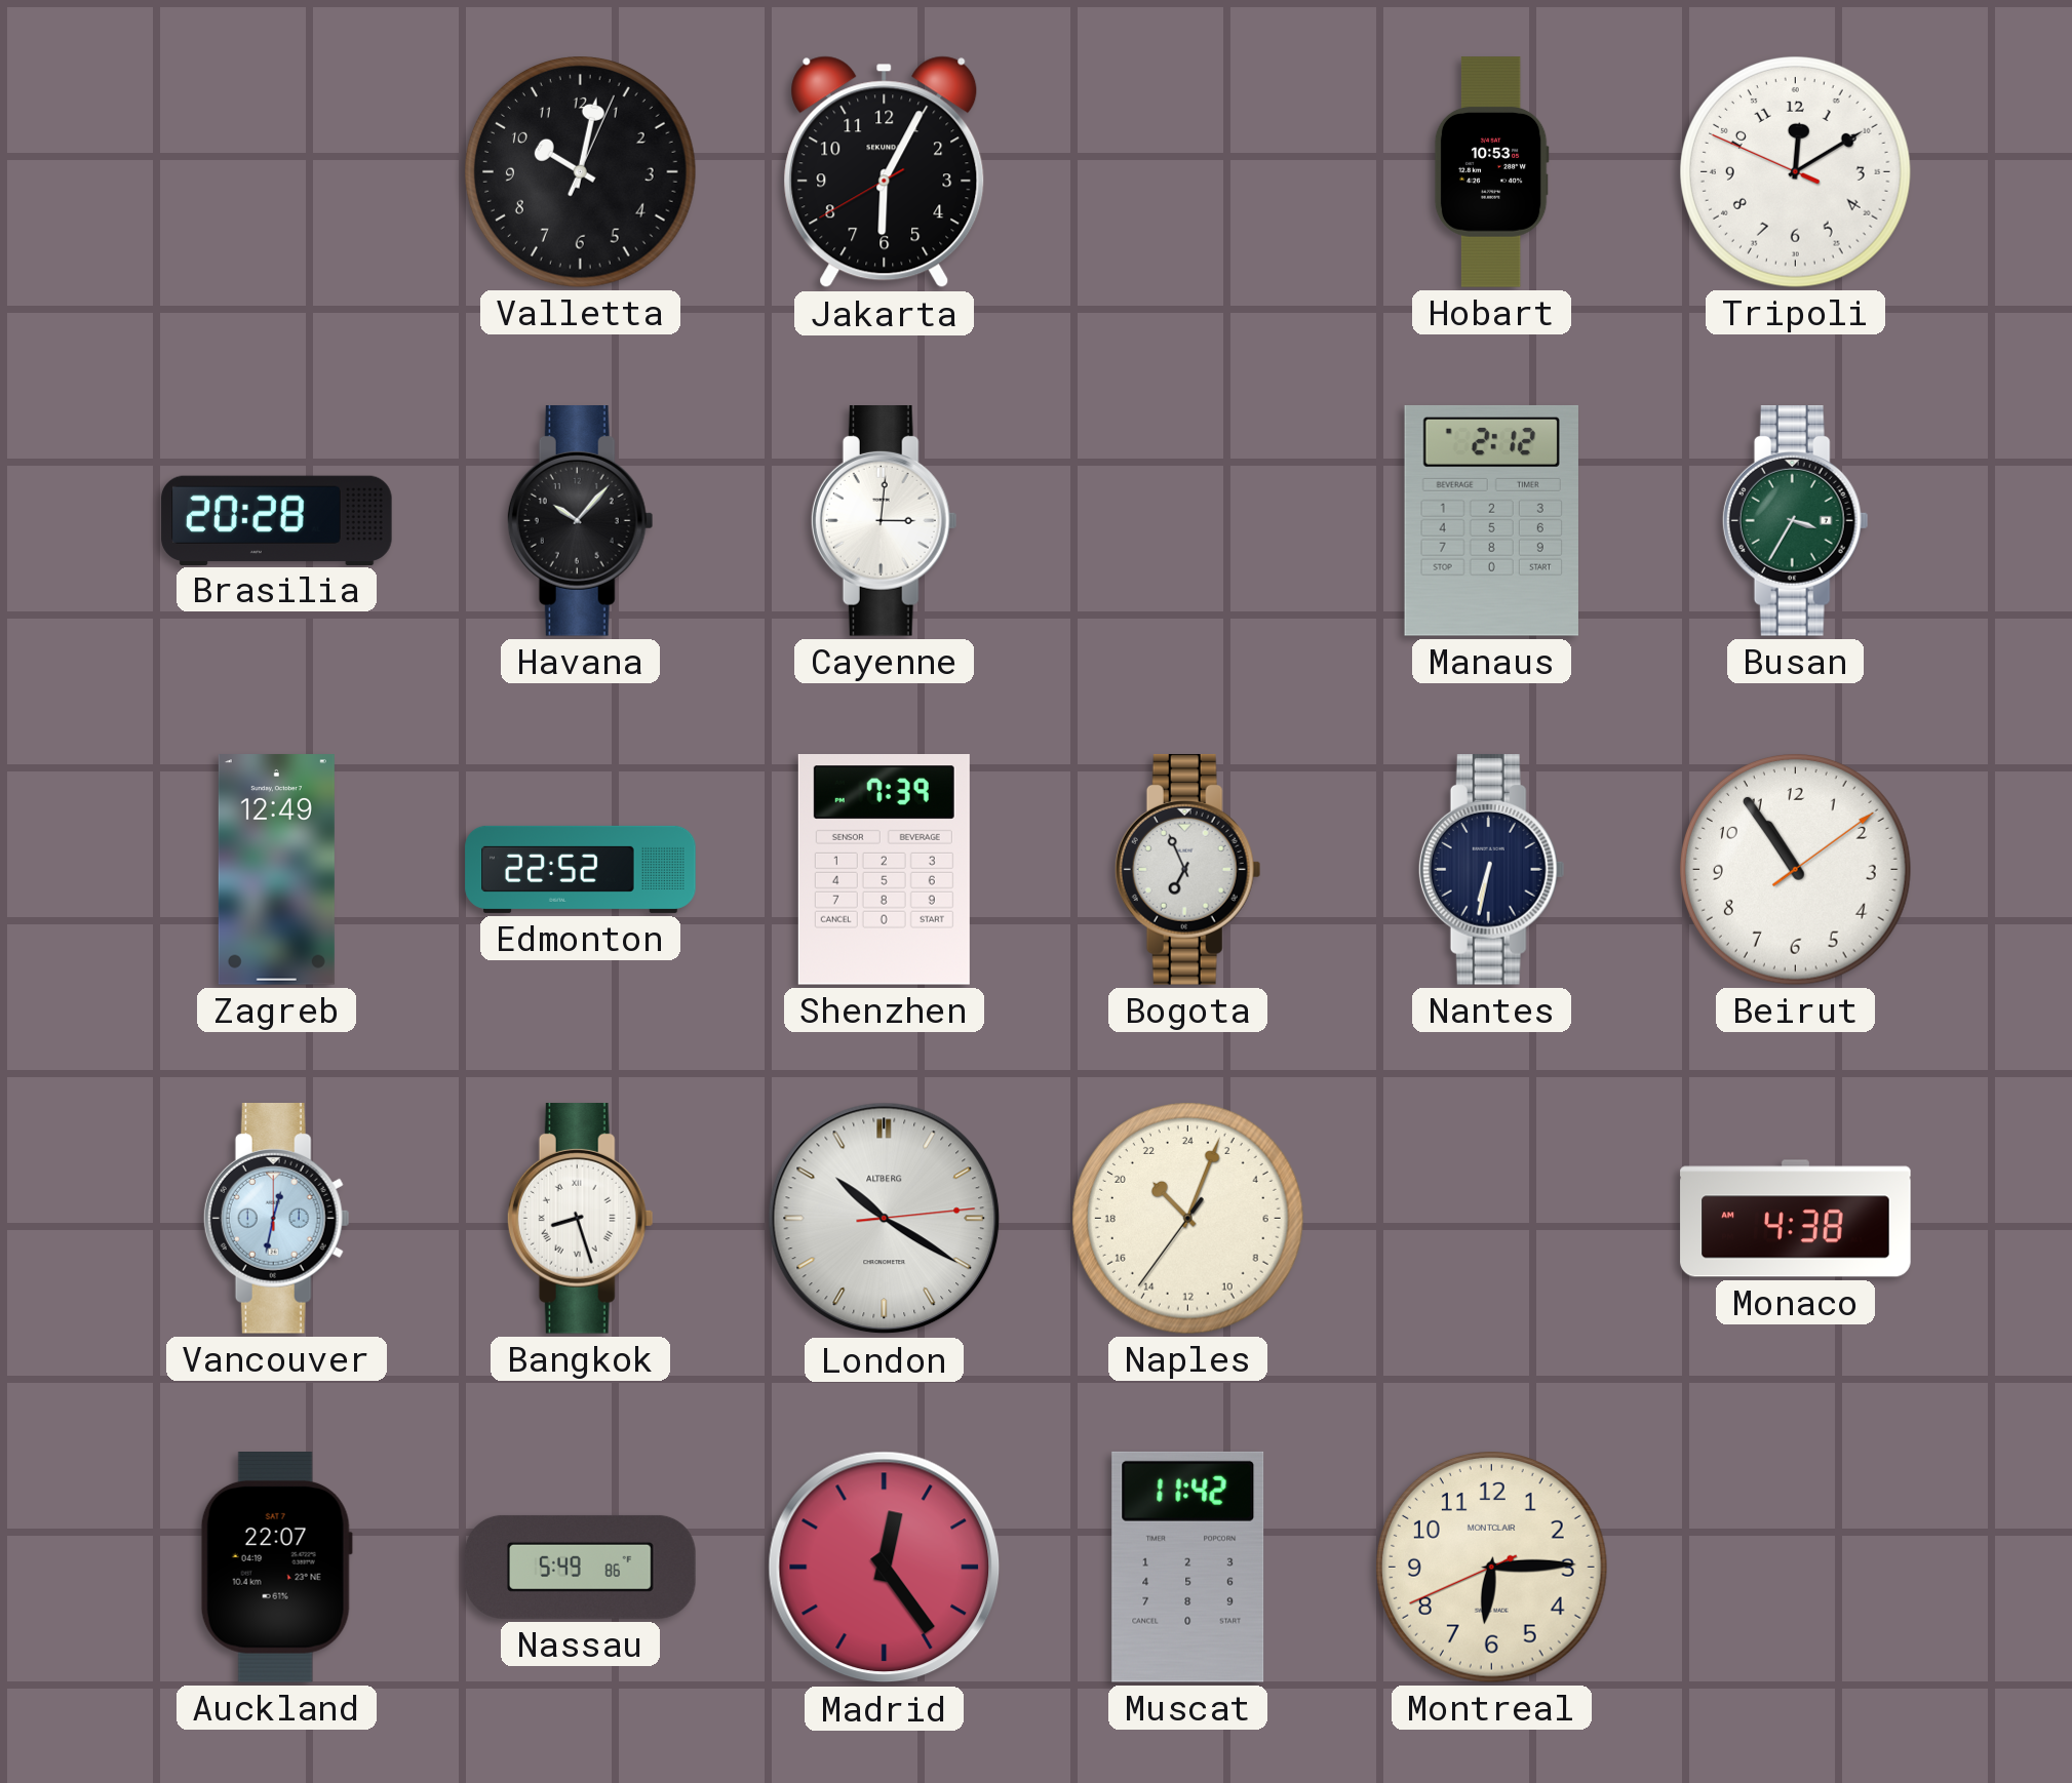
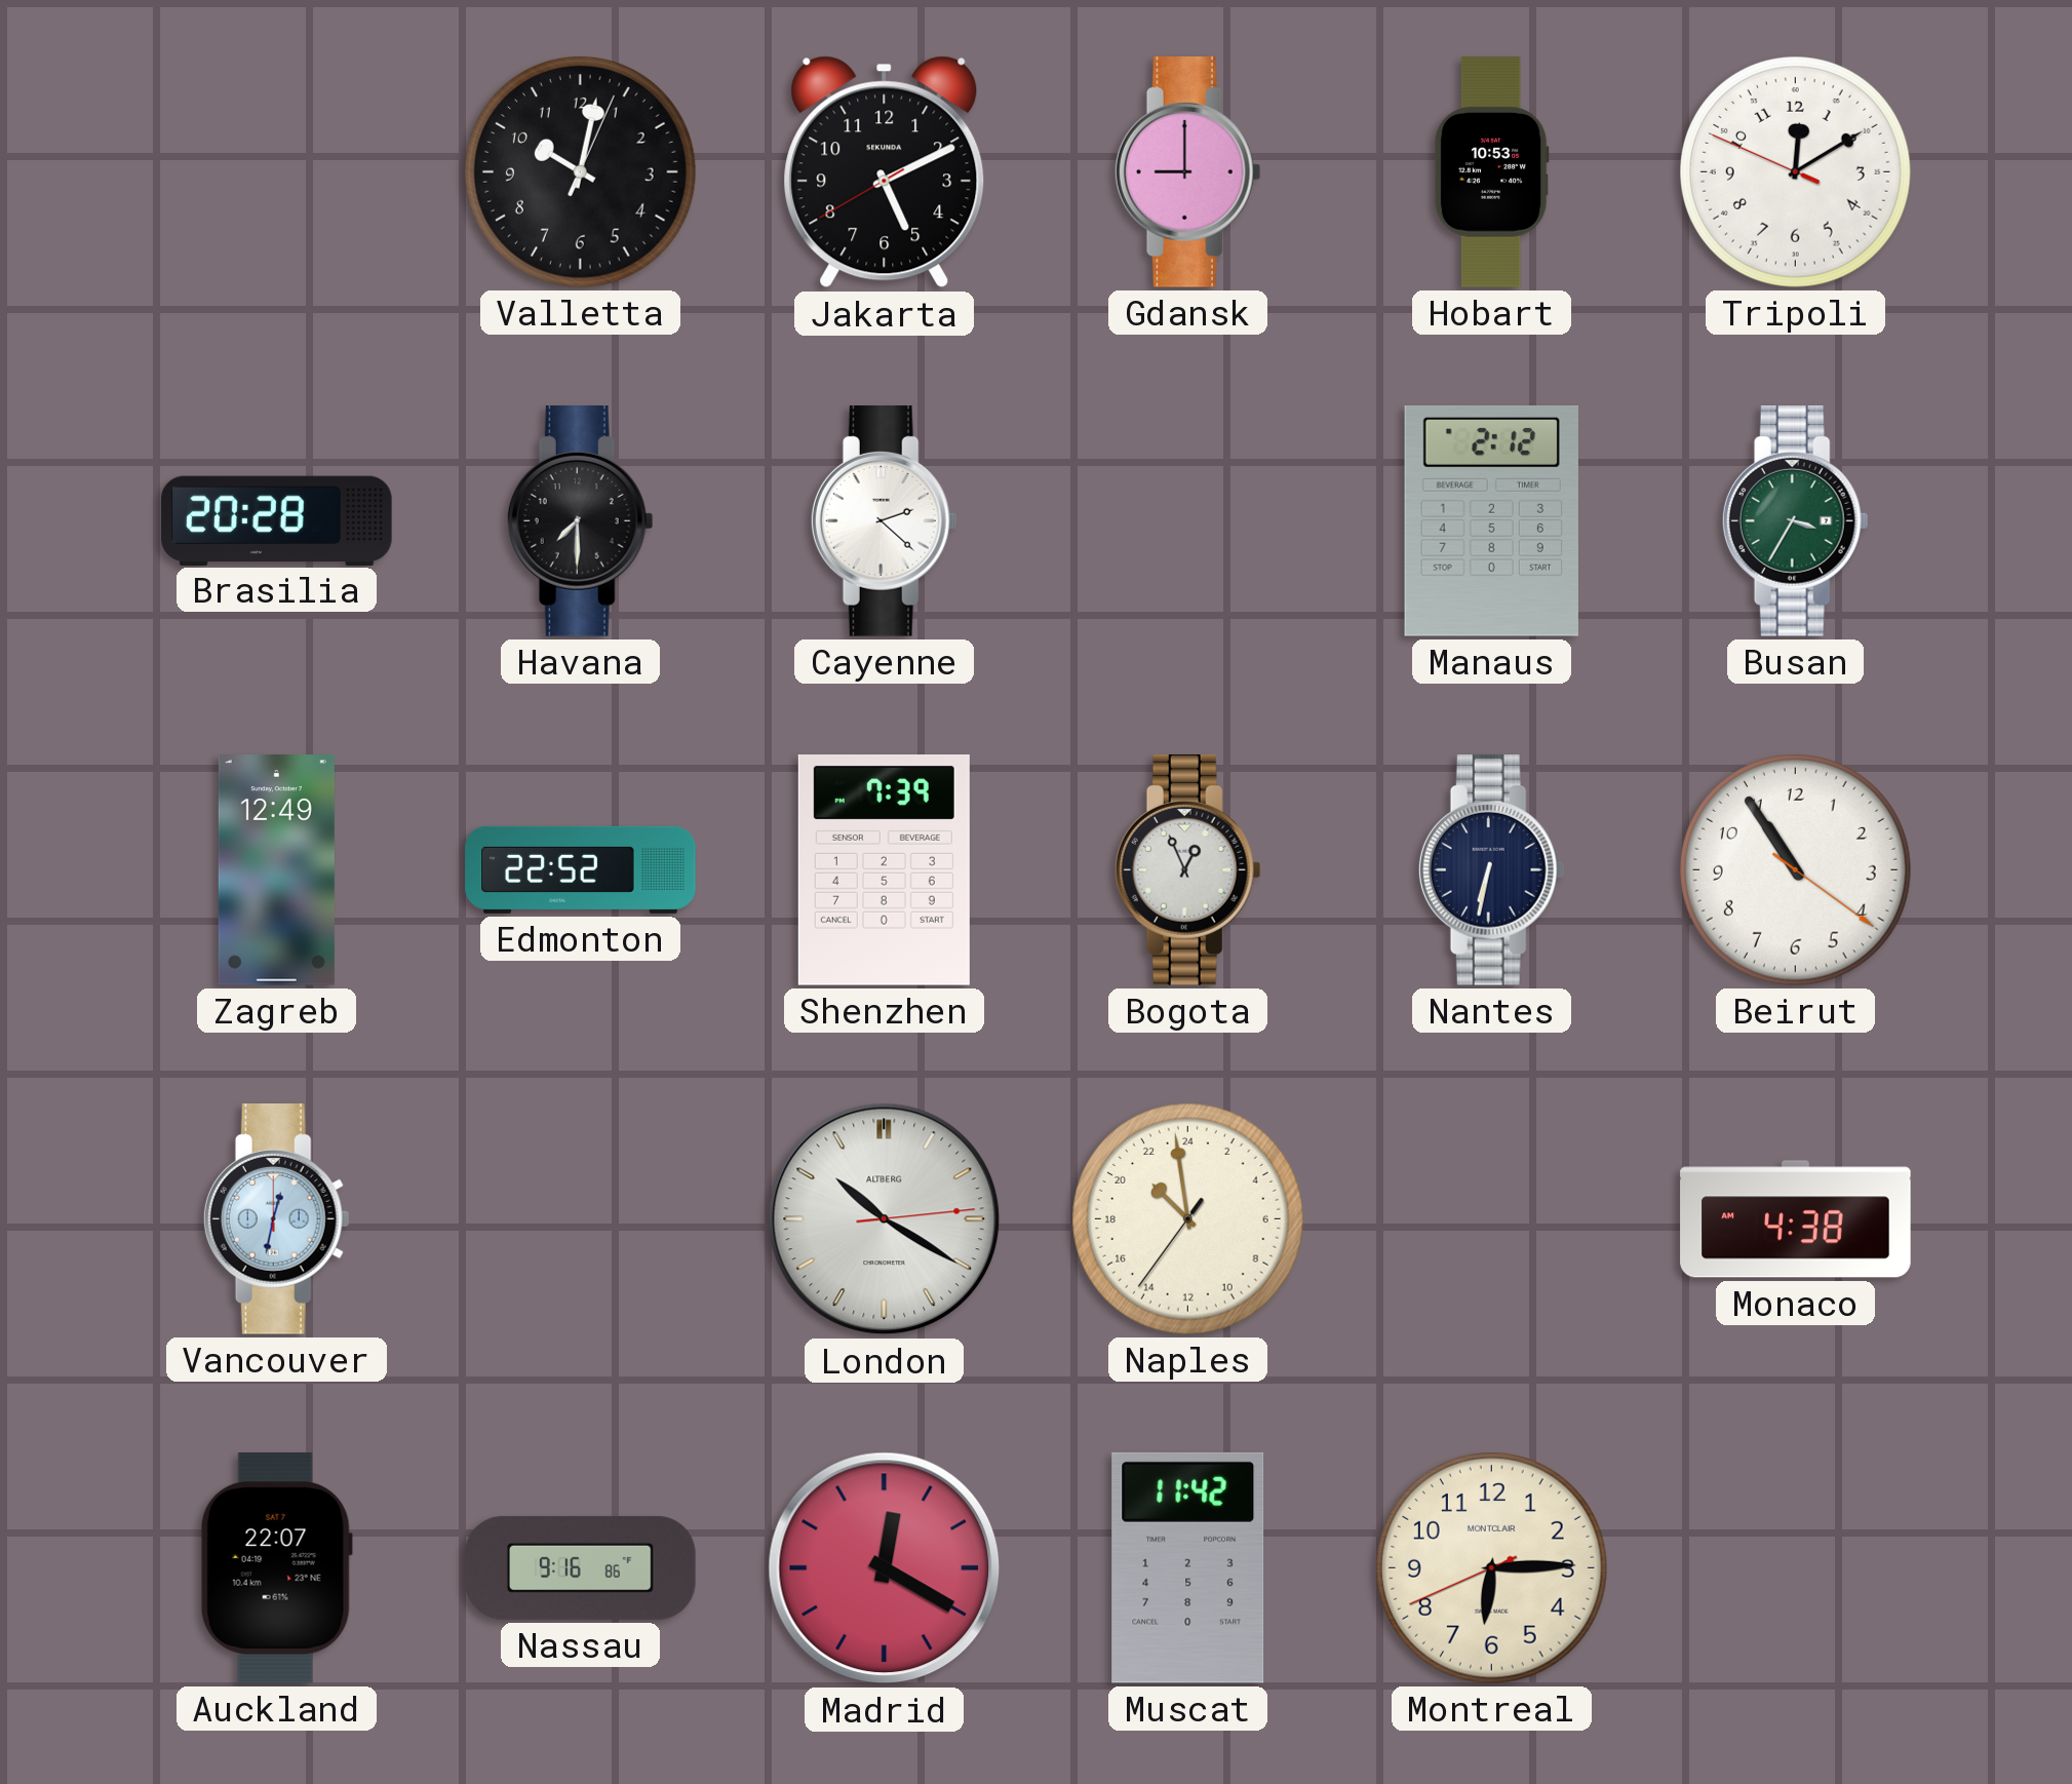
Jakarta: 6:04 -> 5:10 (885, 172)
Gdansk: none -> 9:00 (1187, 172)
Havana: 10:07 -> 7:30 (580, 521)
Cayenne: 3:01 -> 2:22 (884, 521)
Bogota: 6:56 -> 12:56 (1187, 870)
Beirut: 10:54:09 -> 10:54:21 (1796, 870)
Bangkok: 8:27 -> none (580, 1219)
Naples: 21:03 -> 20:58 (1188, 1219)
Nassau: 5:49 -> 9:16 (581, 1567)
Madrid: 12:24 -> 12:20 (885, 1568)
